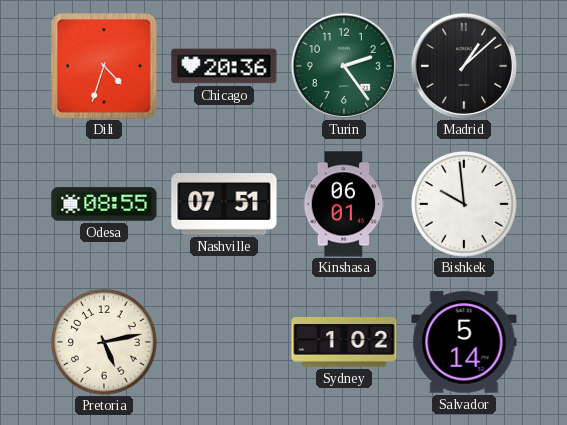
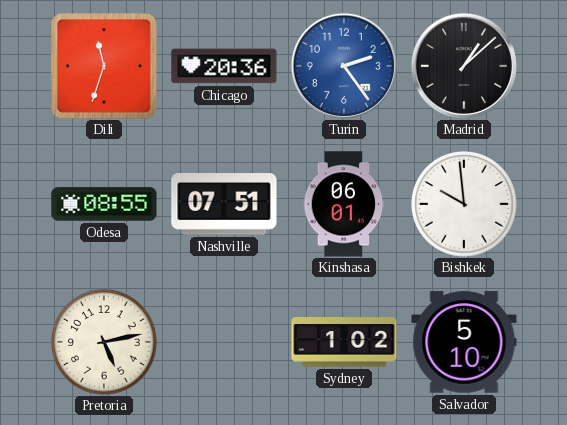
Dili: 4:33 -> 11:33 (104, 66)
Turin dial: green -> blue (344, 66)
Salvador: 5:14 -> 5:10 (464, 342)
